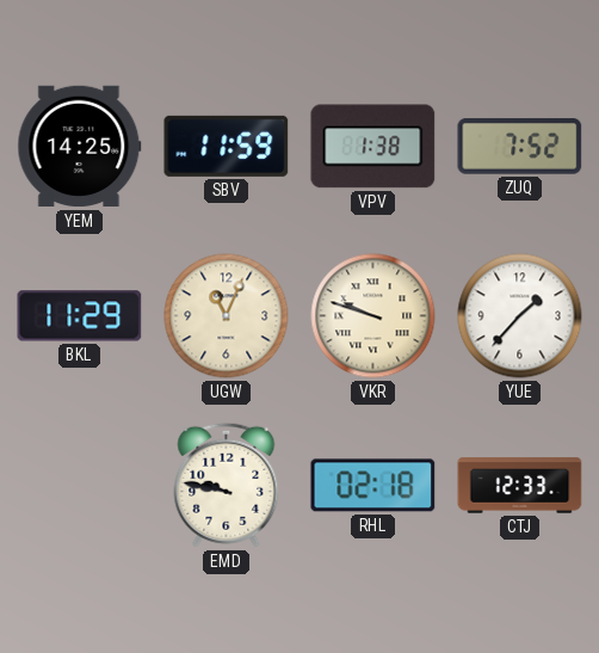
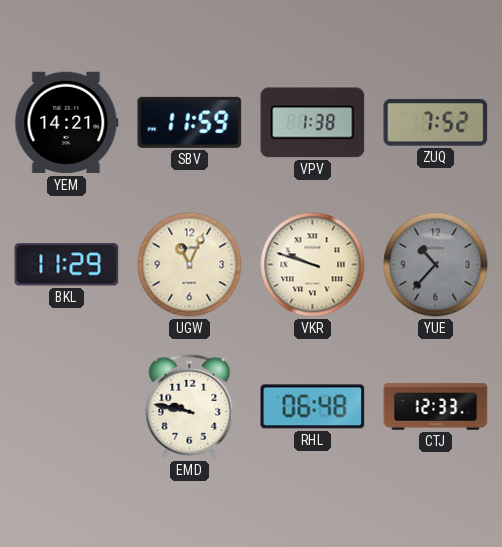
YEM: 14:25 -> 14:21 (67, 123)
YUE: 1:37 -> 10:37 (436, 265)
YUE dial: white -> grey (436, 265)
RHL: 02:18 -> 06:48 (313, 407)
